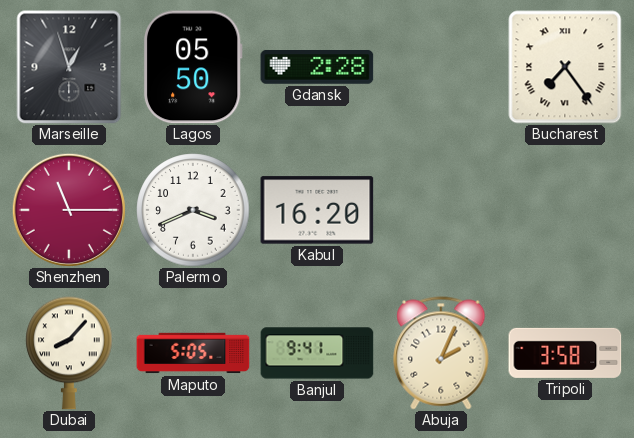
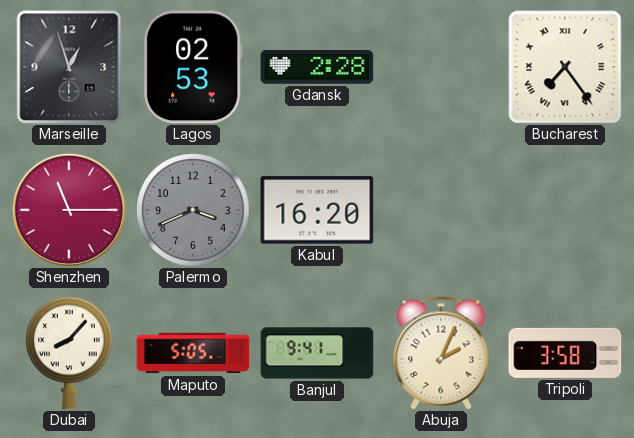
Lagos: 05:50 -> 02:53 (193, 67)
Palermo dial: white -> grey (193, 210)
